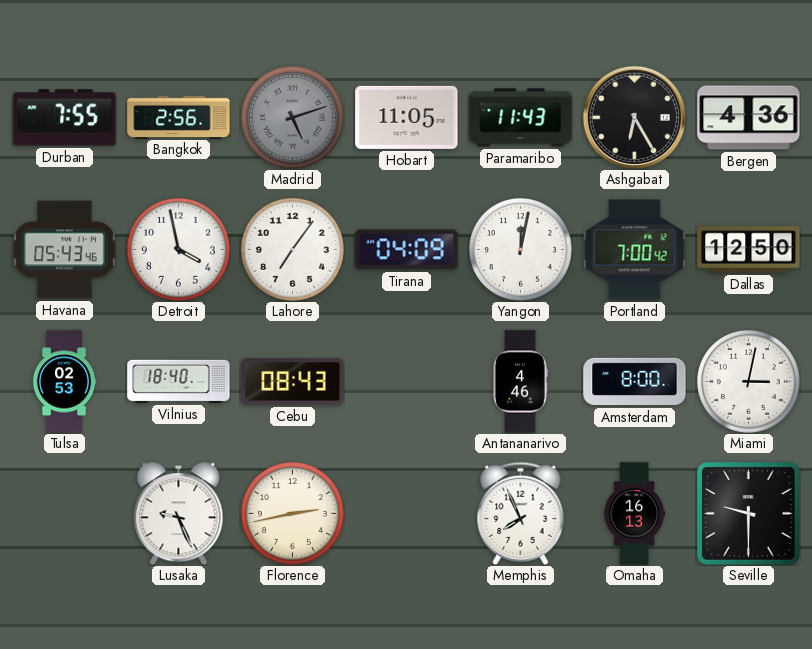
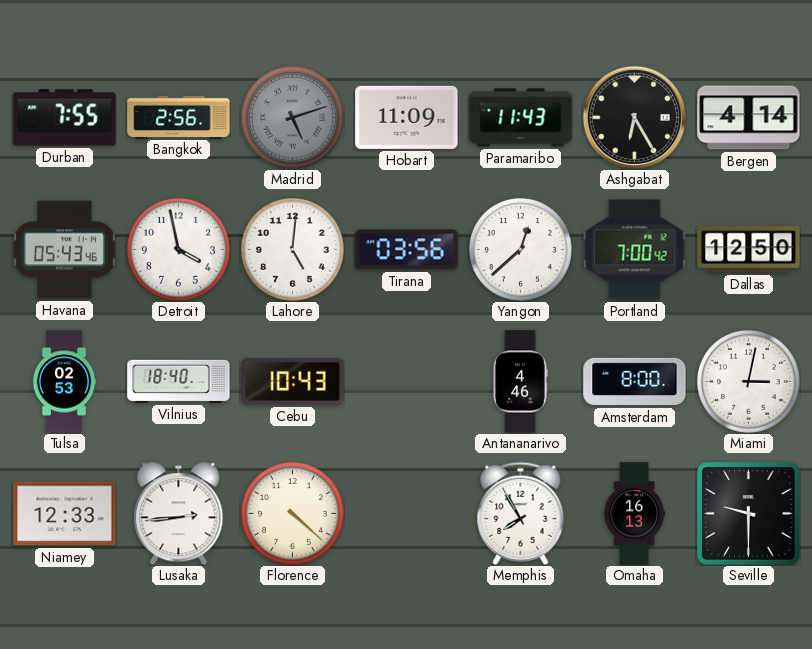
Hobart: 11:05 -> 11:09 (407, 117)
Bergen: 4:36 -> 4:14 (749, 118)
Lahore: 7:06 -> 5:01 (292, 249)
Tirana: 04:09 -> 03:56 (407, 250)
Yangon: 12:02 -> 12:38 (520, 249)
Cebu: 08:43 -> 10:43 (293, 382)
Niamey: none -> 12:33 (65, 514)
Lusaka: 9:26 -> 2:44 (179, 513)
Florence: 2:43 -> 4:22 (292, 513)
Memphis: 7:56 -> 7:55 (521, 513)
